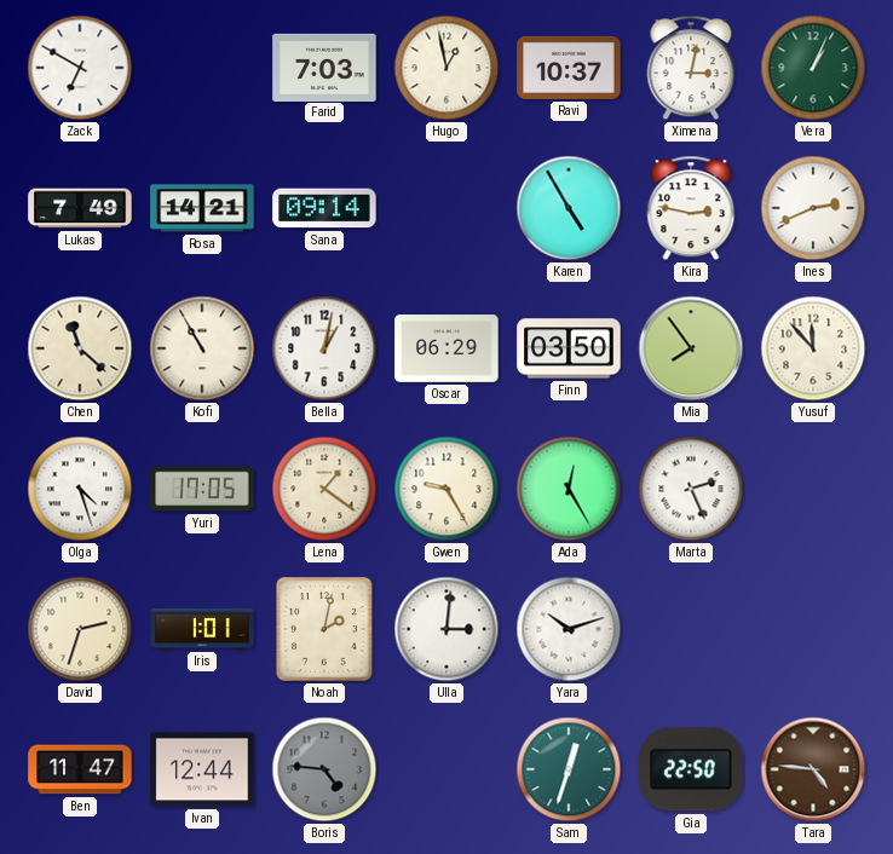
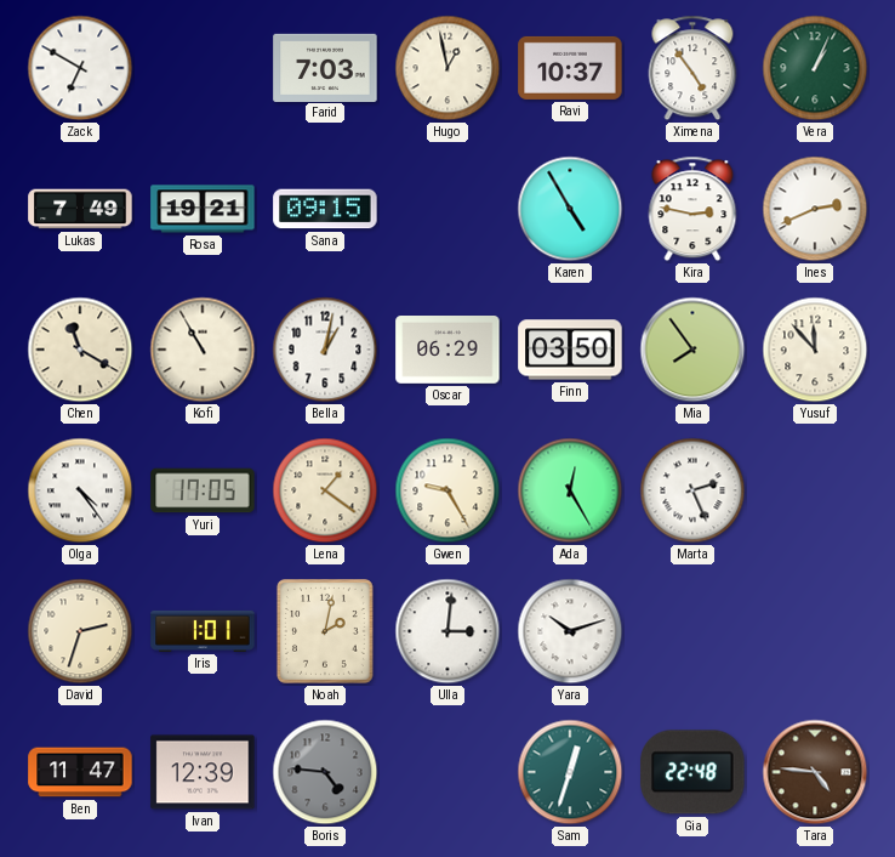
Ximena: 3:02 -> 4:54 (692, 68)
Rosa: 14:21 -> 19:21 (203, 209)
Sana: 09:14 -> 09:15 (325, 209)
Chen: 11:22 -> 11:20 (80, 350)
Olga: 4:27 -> 4:24 (80, 490)
Ivan: 12:44 -> 12:39 (203, 772)
Gia: 22:50 -> 22:48 (692, 772)
